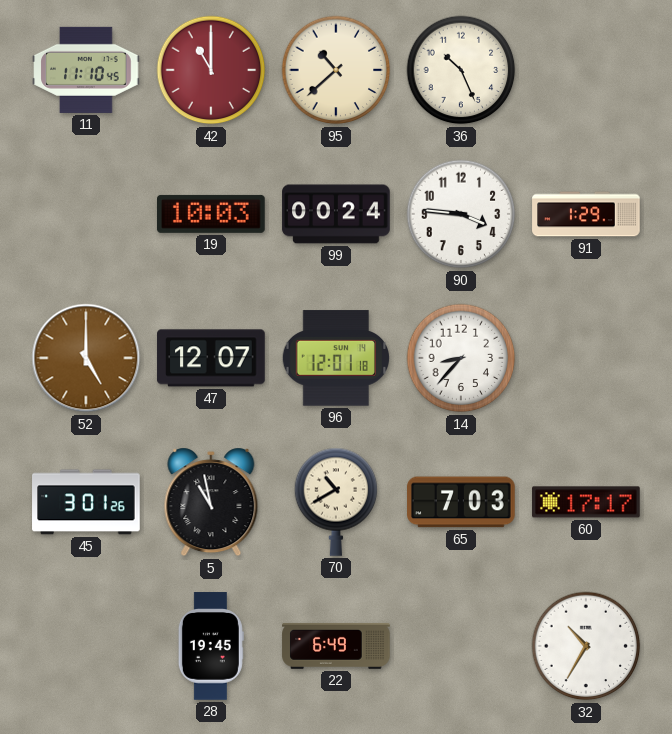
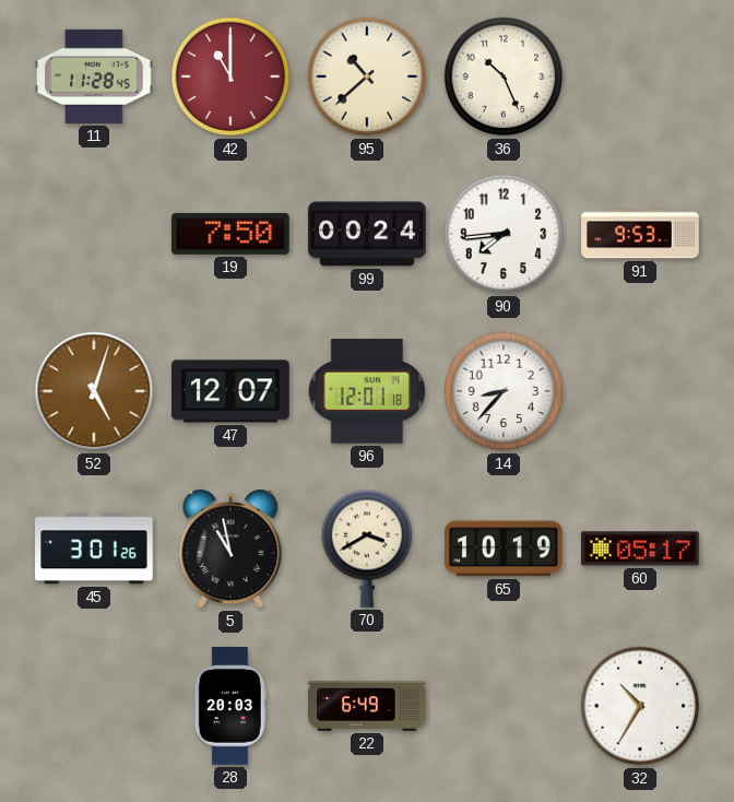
11: 11:10 -> 11:28 (94, 76)
19: 10:03 -> 7:50 (232, 234)
90: 3:46 -> 7:44 (504, 234)
91: 1:29 -> 9:53 (640, 234)
52: 5:00 -> 5:03 (94, 391)
70: 10:40 -> 3:40 (367, 549)
65: 7:03 -> 10:19 (504, 549)
60: 17:17 -> 05:17 (640, 549)
28: 19:45 -> 20:03 (230, 706)
